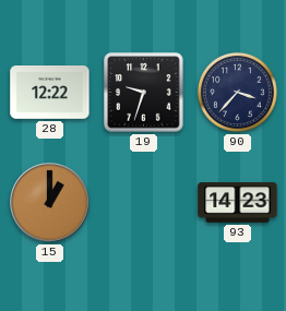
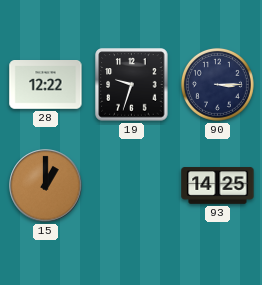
90: 3:37 -> 3:15 (217, 84)
93: 14:23 -> 14:25 (218, 186)
